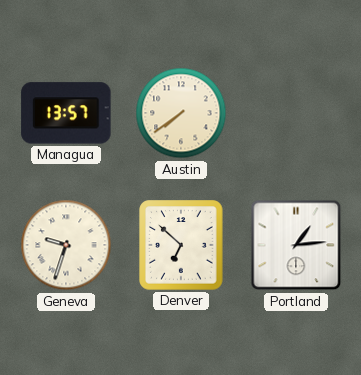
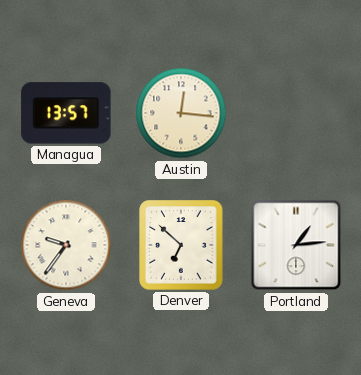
Austin: 7:39 -> 12:16 (181, 113)
Geneva: 9:33 -> 9:36 (66, 245)
